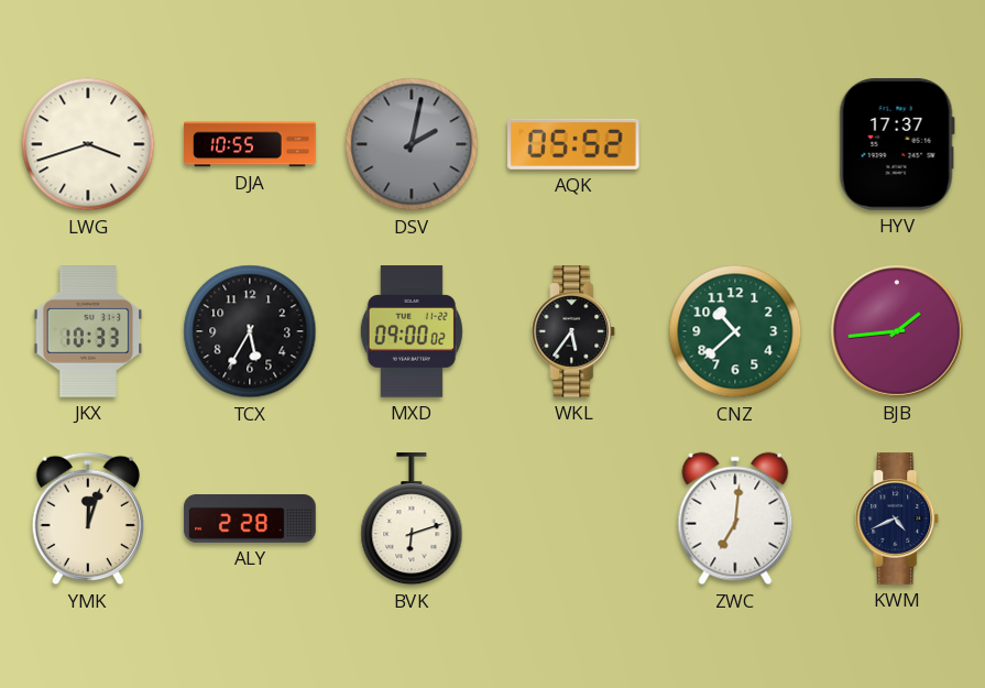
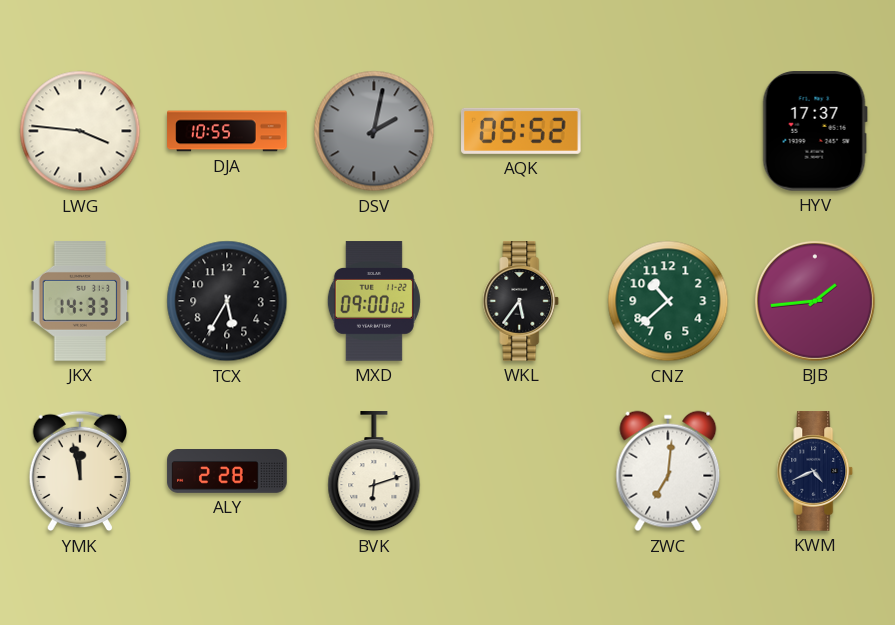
LWG: 3:42 -> 3:46 (80, 131)
JKX: 10:33 -> 14:33 (80, 301)
YMK: 12:03 -> 11:58 (79, 471)
